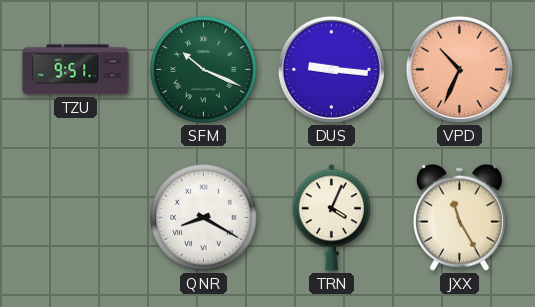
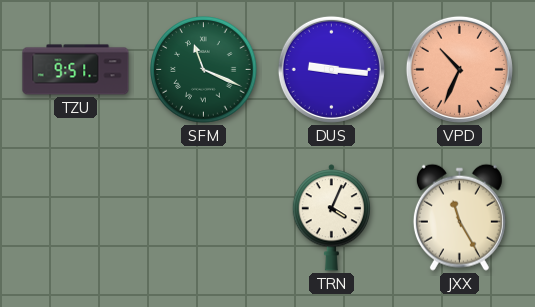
SFM: 10:19 -> 11:19 (204, 70)
QNR: 8:20 -> none (204, 218)
